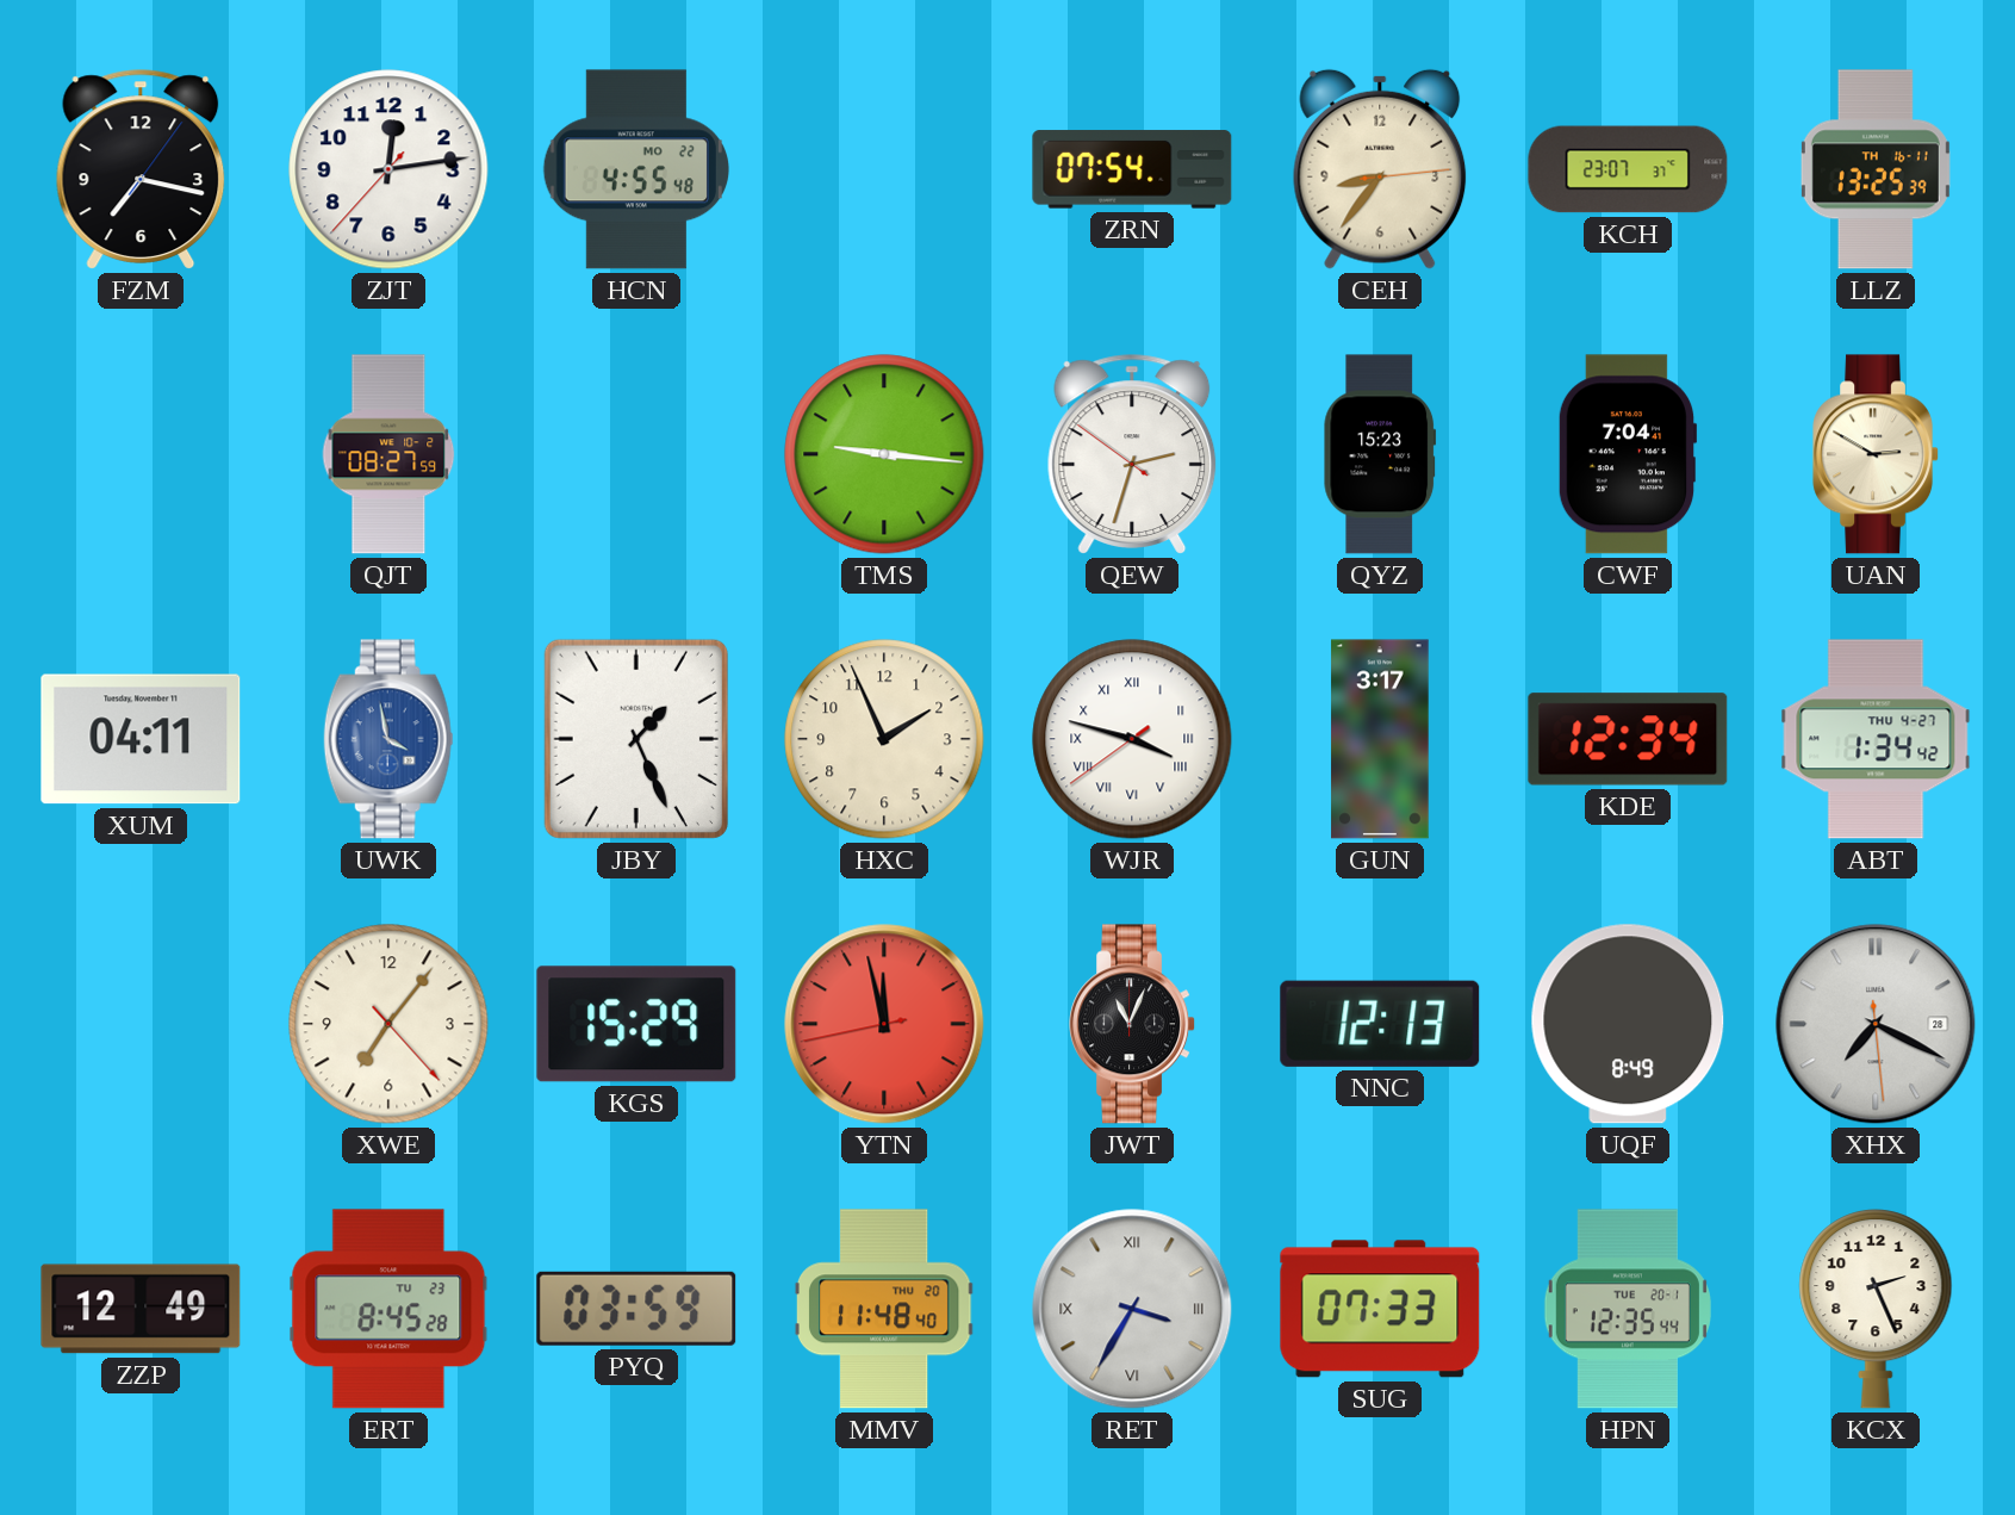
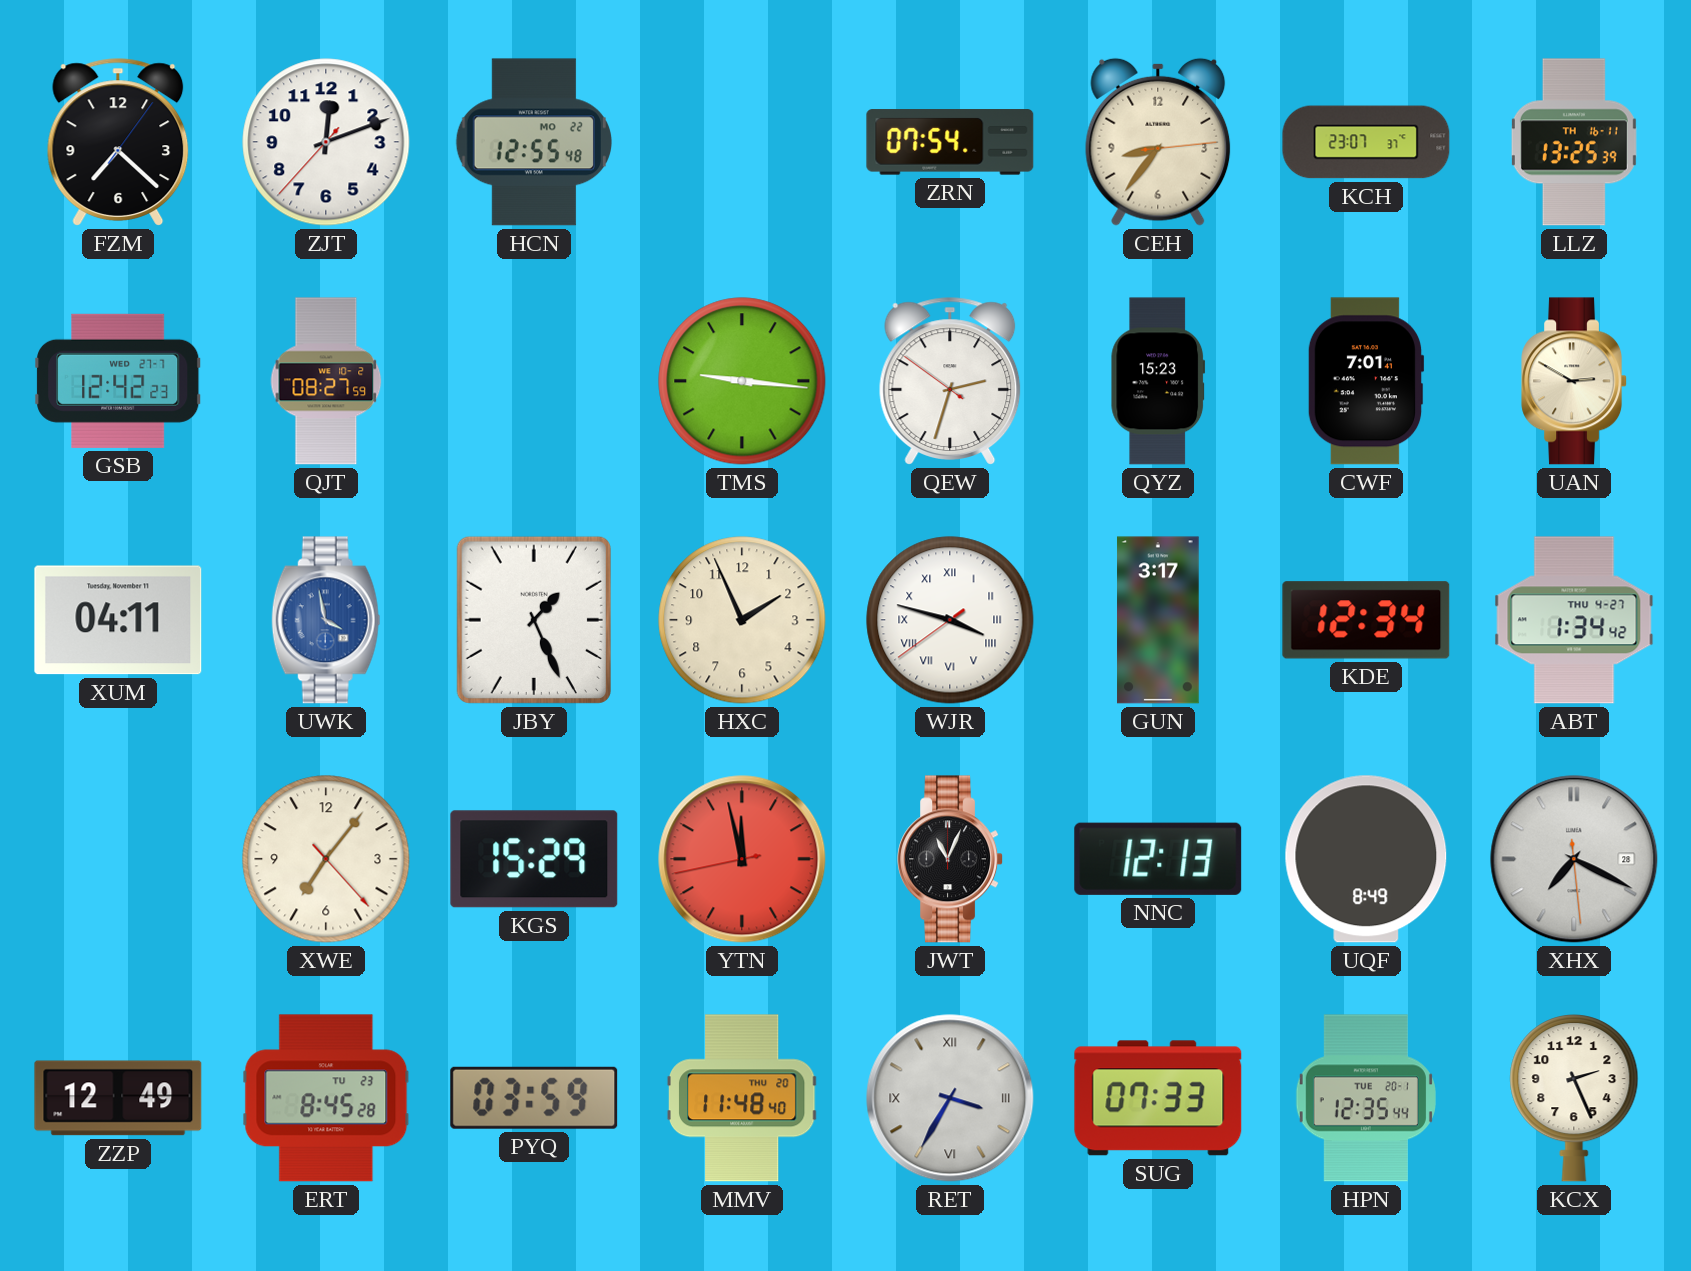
FZM: 7:17 -> 7:22 (118, 142)
ZJT: 12:13 -> 12:11 (326, 142)
HCN: 4:55 -> 12:55 (533, 142)
GSB: none -> 12:42 (119, 381)
CWF: 7:04 -> 7:01 (1366, 381)
